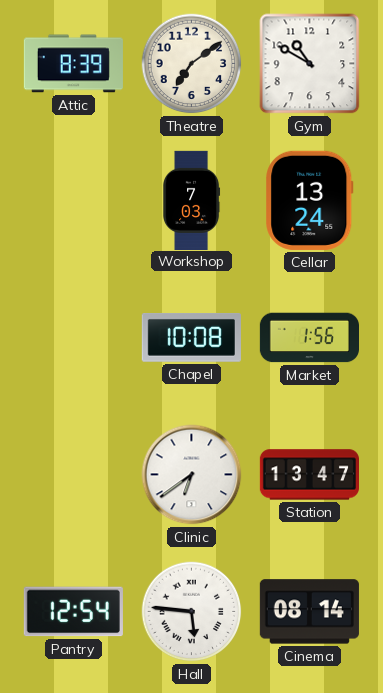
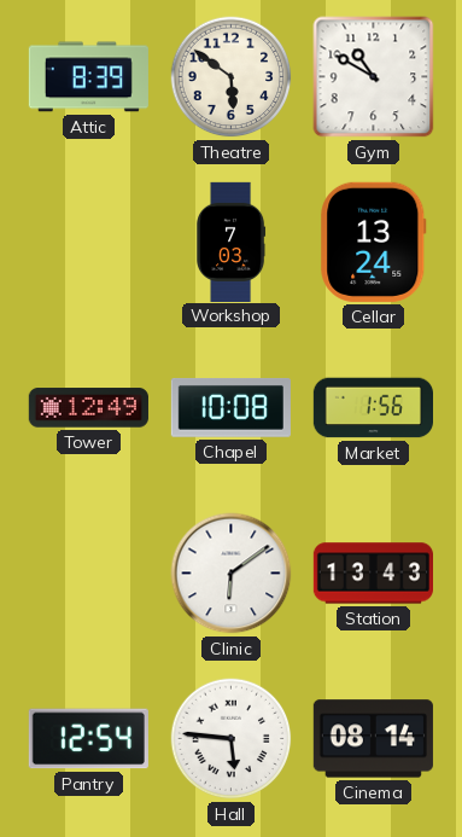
Theatre: 7:09 -> 5:51 (232, 77)
Tower: none -> 12:49 (88, 408)
Clinic: 6:39 -> 6:09 (232, 574)
Station: 13:47 -> 13:43 (373, 574)
